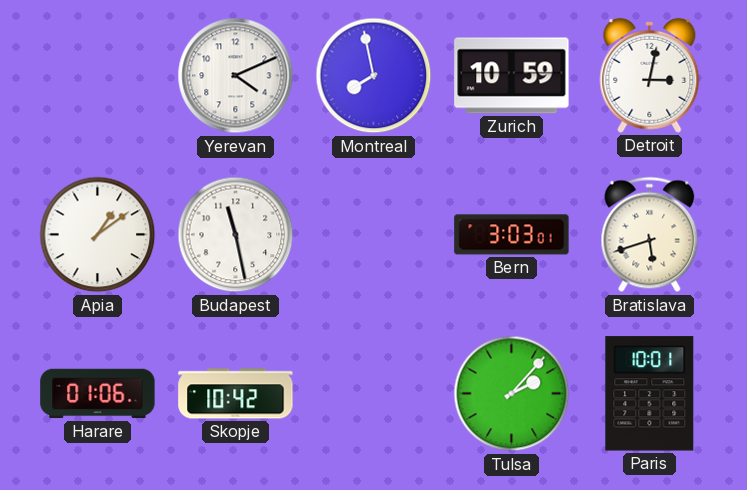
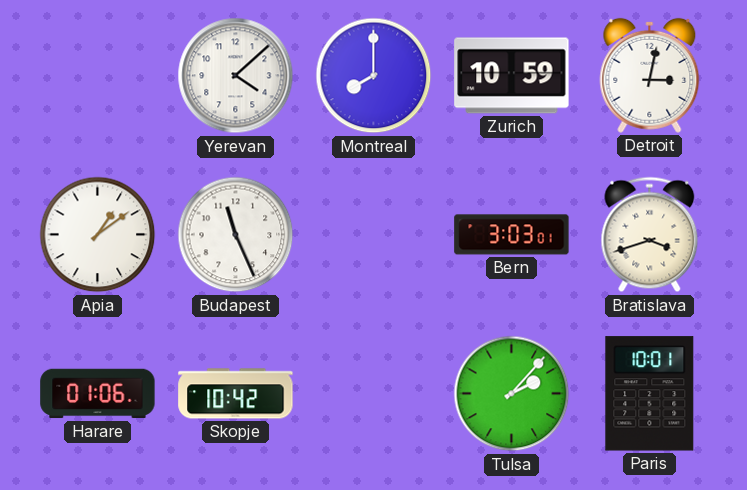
Yerevan: 4:11 -> 4:08 (236, 76)
Montreal: 7:58 -> 8:00 (374, 76)
Budapest: 11:28 -> 11:26 (236, 235)
Bratislava: 5:42 -> 3:42 (650, 235)
